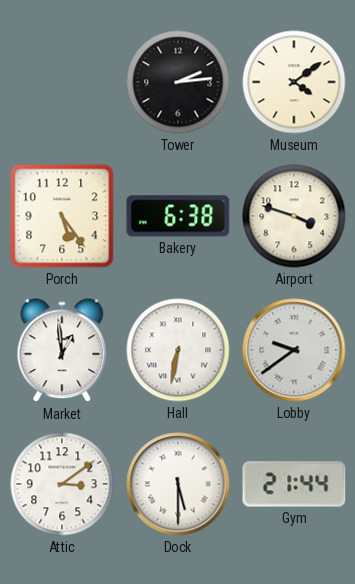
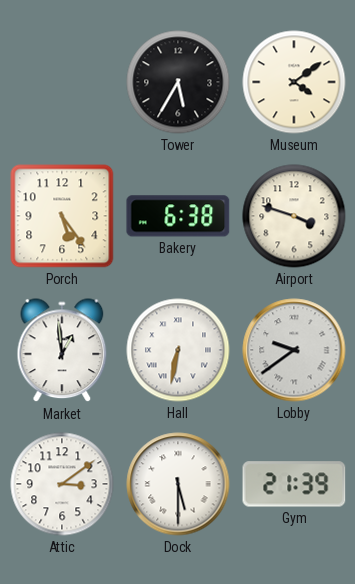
Tower: 2:14 -> 5:35 (178, 82)
Gym: 21:44 -> 21:39 (294, 484)
